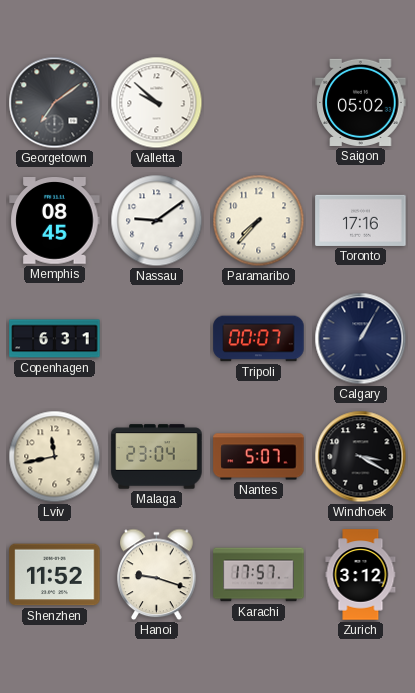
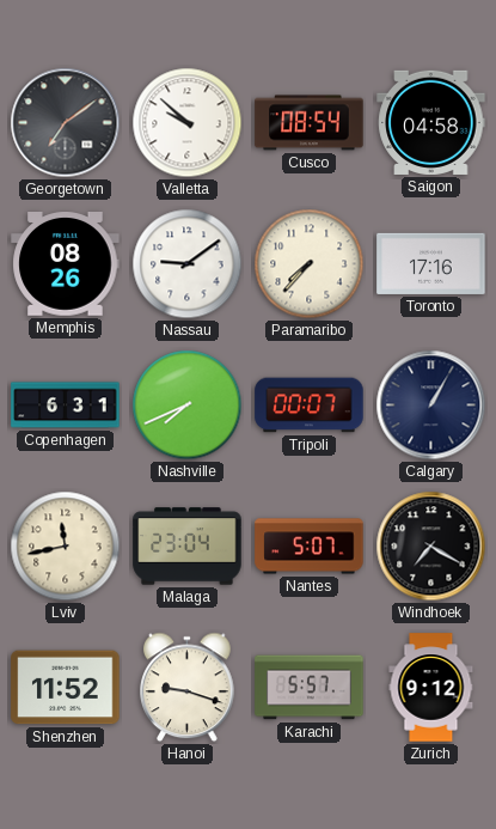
Cusco: none -> 08:54 (310, 123)
Saigon: 05:02 -> 04:58 (431, 122)
Memphis: 08:45 -> 08:26 (66, 264)
Nashville: none -> 7:41 (188, 406)
Windhoek: 3:20 -> 7:20 (431, 547)
Karachi: 17:57 -> 5:57 (310, 688)
Zurich: 3:12 -> 9:12 (431, 688)
